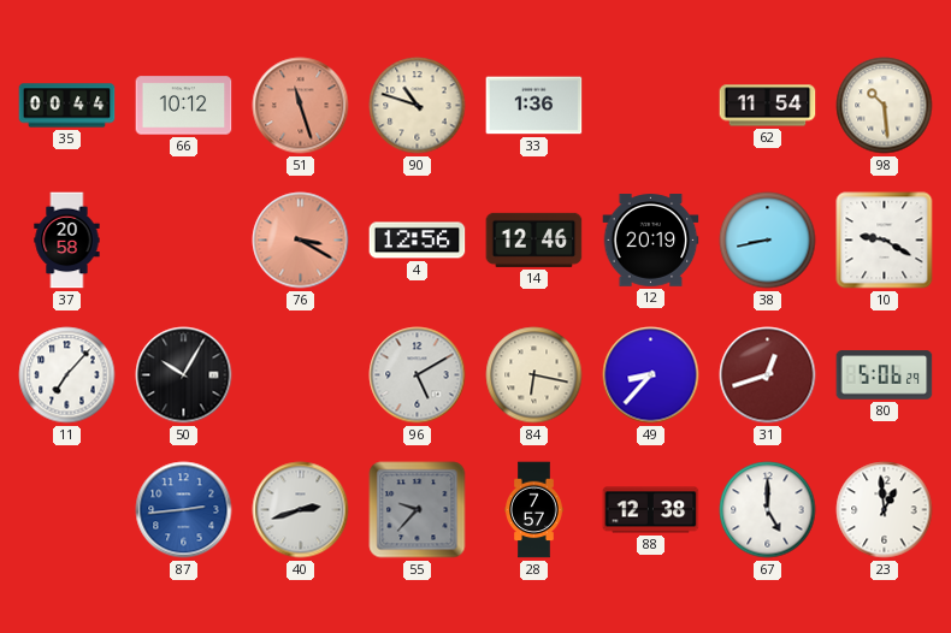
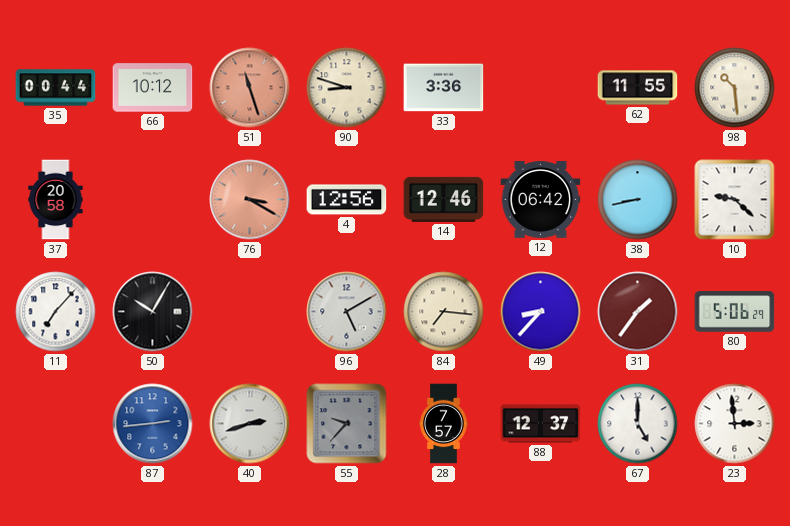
90: 10:48 -> 8:48 (347, 88)
33: 1:36 -> 3:36 (444, 88)
62: 11:54 -> 11:55 (638, 88)
12: 20:19 -> 06:42 (541, 200)
10: 9:20 -> 9:22 (735, 200)
84: 6:17 -> 7:16 (444, 312)
31: 12:42 -> 1:36 (638, 312)
88: 12:38 -> 12:37 (541, 424)
23: 12:59 -> 2:59 (735, 424)
